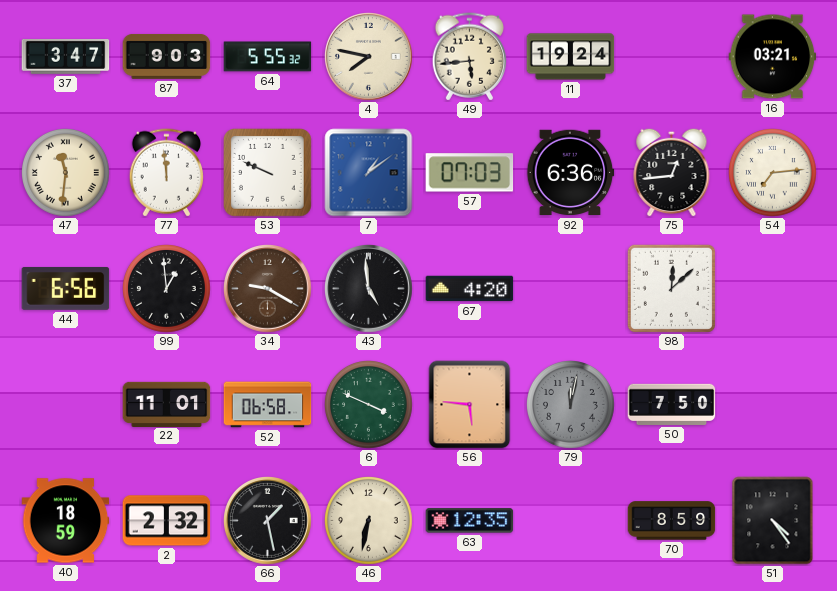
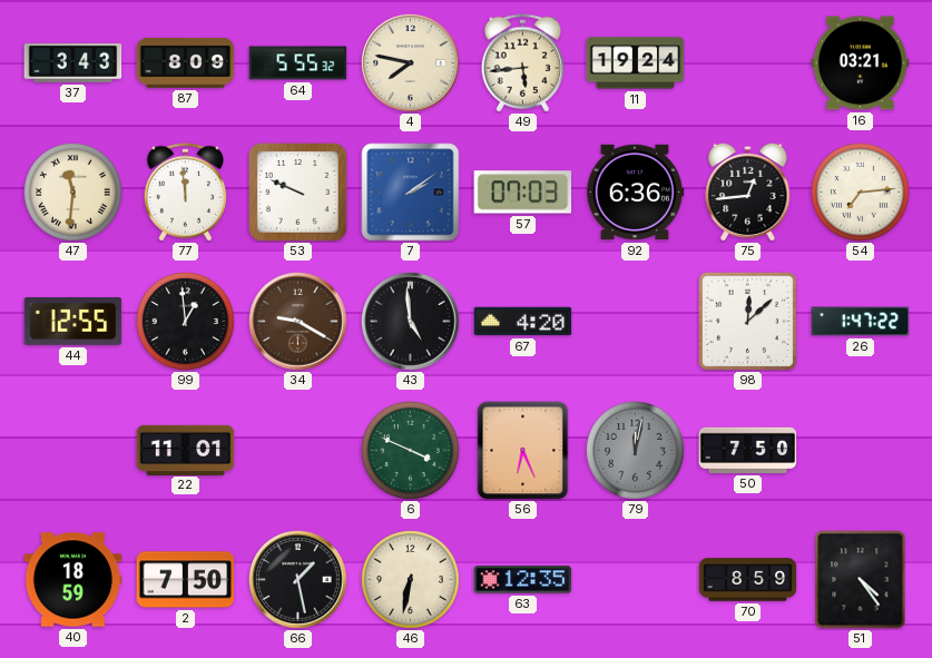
37: 3:47 -> 3:43 (73, 63)
87: 9:03 -> 8:09 (186, 62)
7: 1:09 -> 2:09 (411, 193)
44: 6:56 -> 12:55 (73, 321)
26: none -> 1:47 (861, 322)
52: 06:58 -> none (268, 405)
56: 5:46 -> 6:26 (523, 451)
2: 2:32 -> 7:50 (186, 580)
